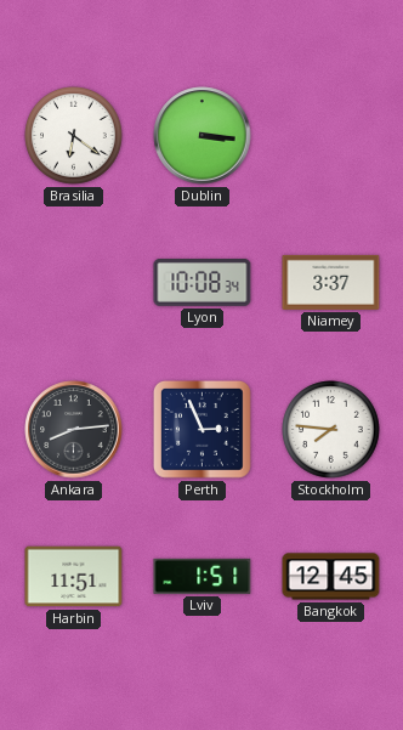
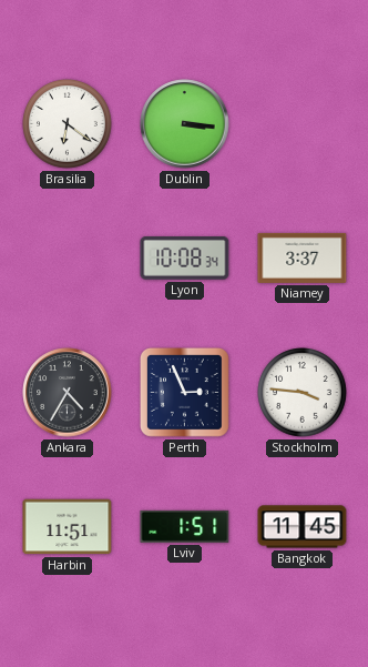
Ankara: 8:14 -> 4:35 (68, 393)
Stockholm: 7:46 -> 3:46 (303, 393)
Bangkok: 12:45 -> 11:45 (303, 527)
